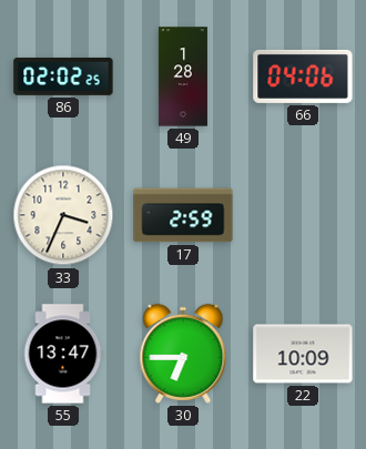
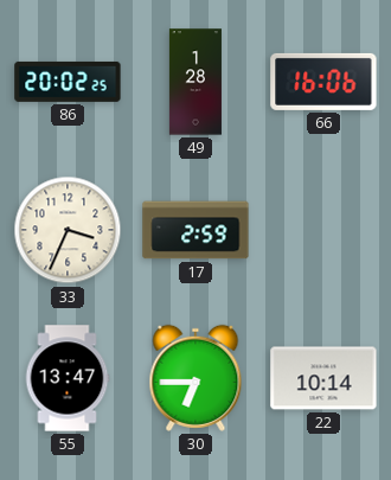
86: 02:02 -> 20:02 (68, 82)
66: 04:06 -> 16:06 (323, 82)
22: 10:09 -> 10:14 (323, 378)
